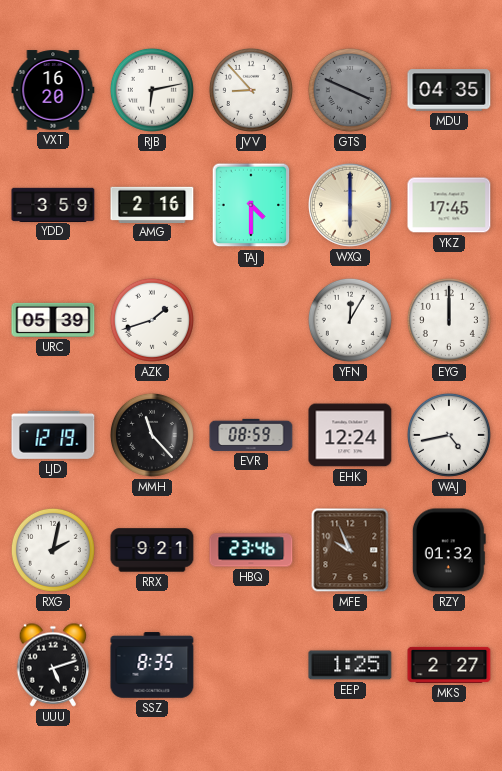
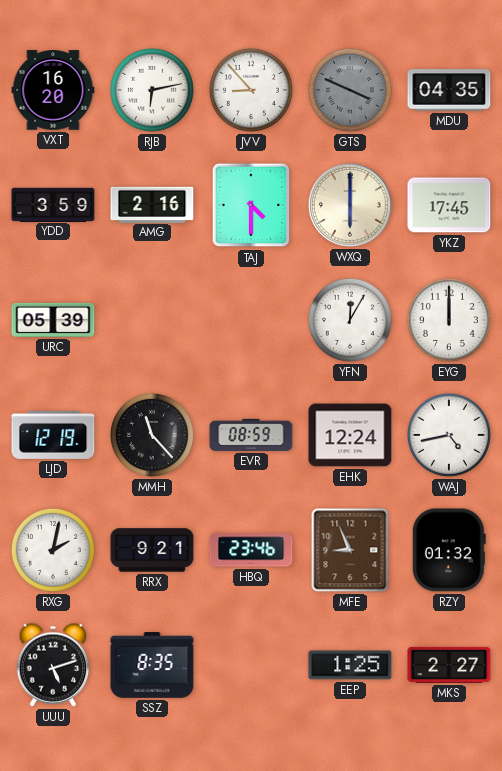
AZK: 1:42 -> none (152, 320)
MFE: 9:56 -> 8:56 (350, 550)
